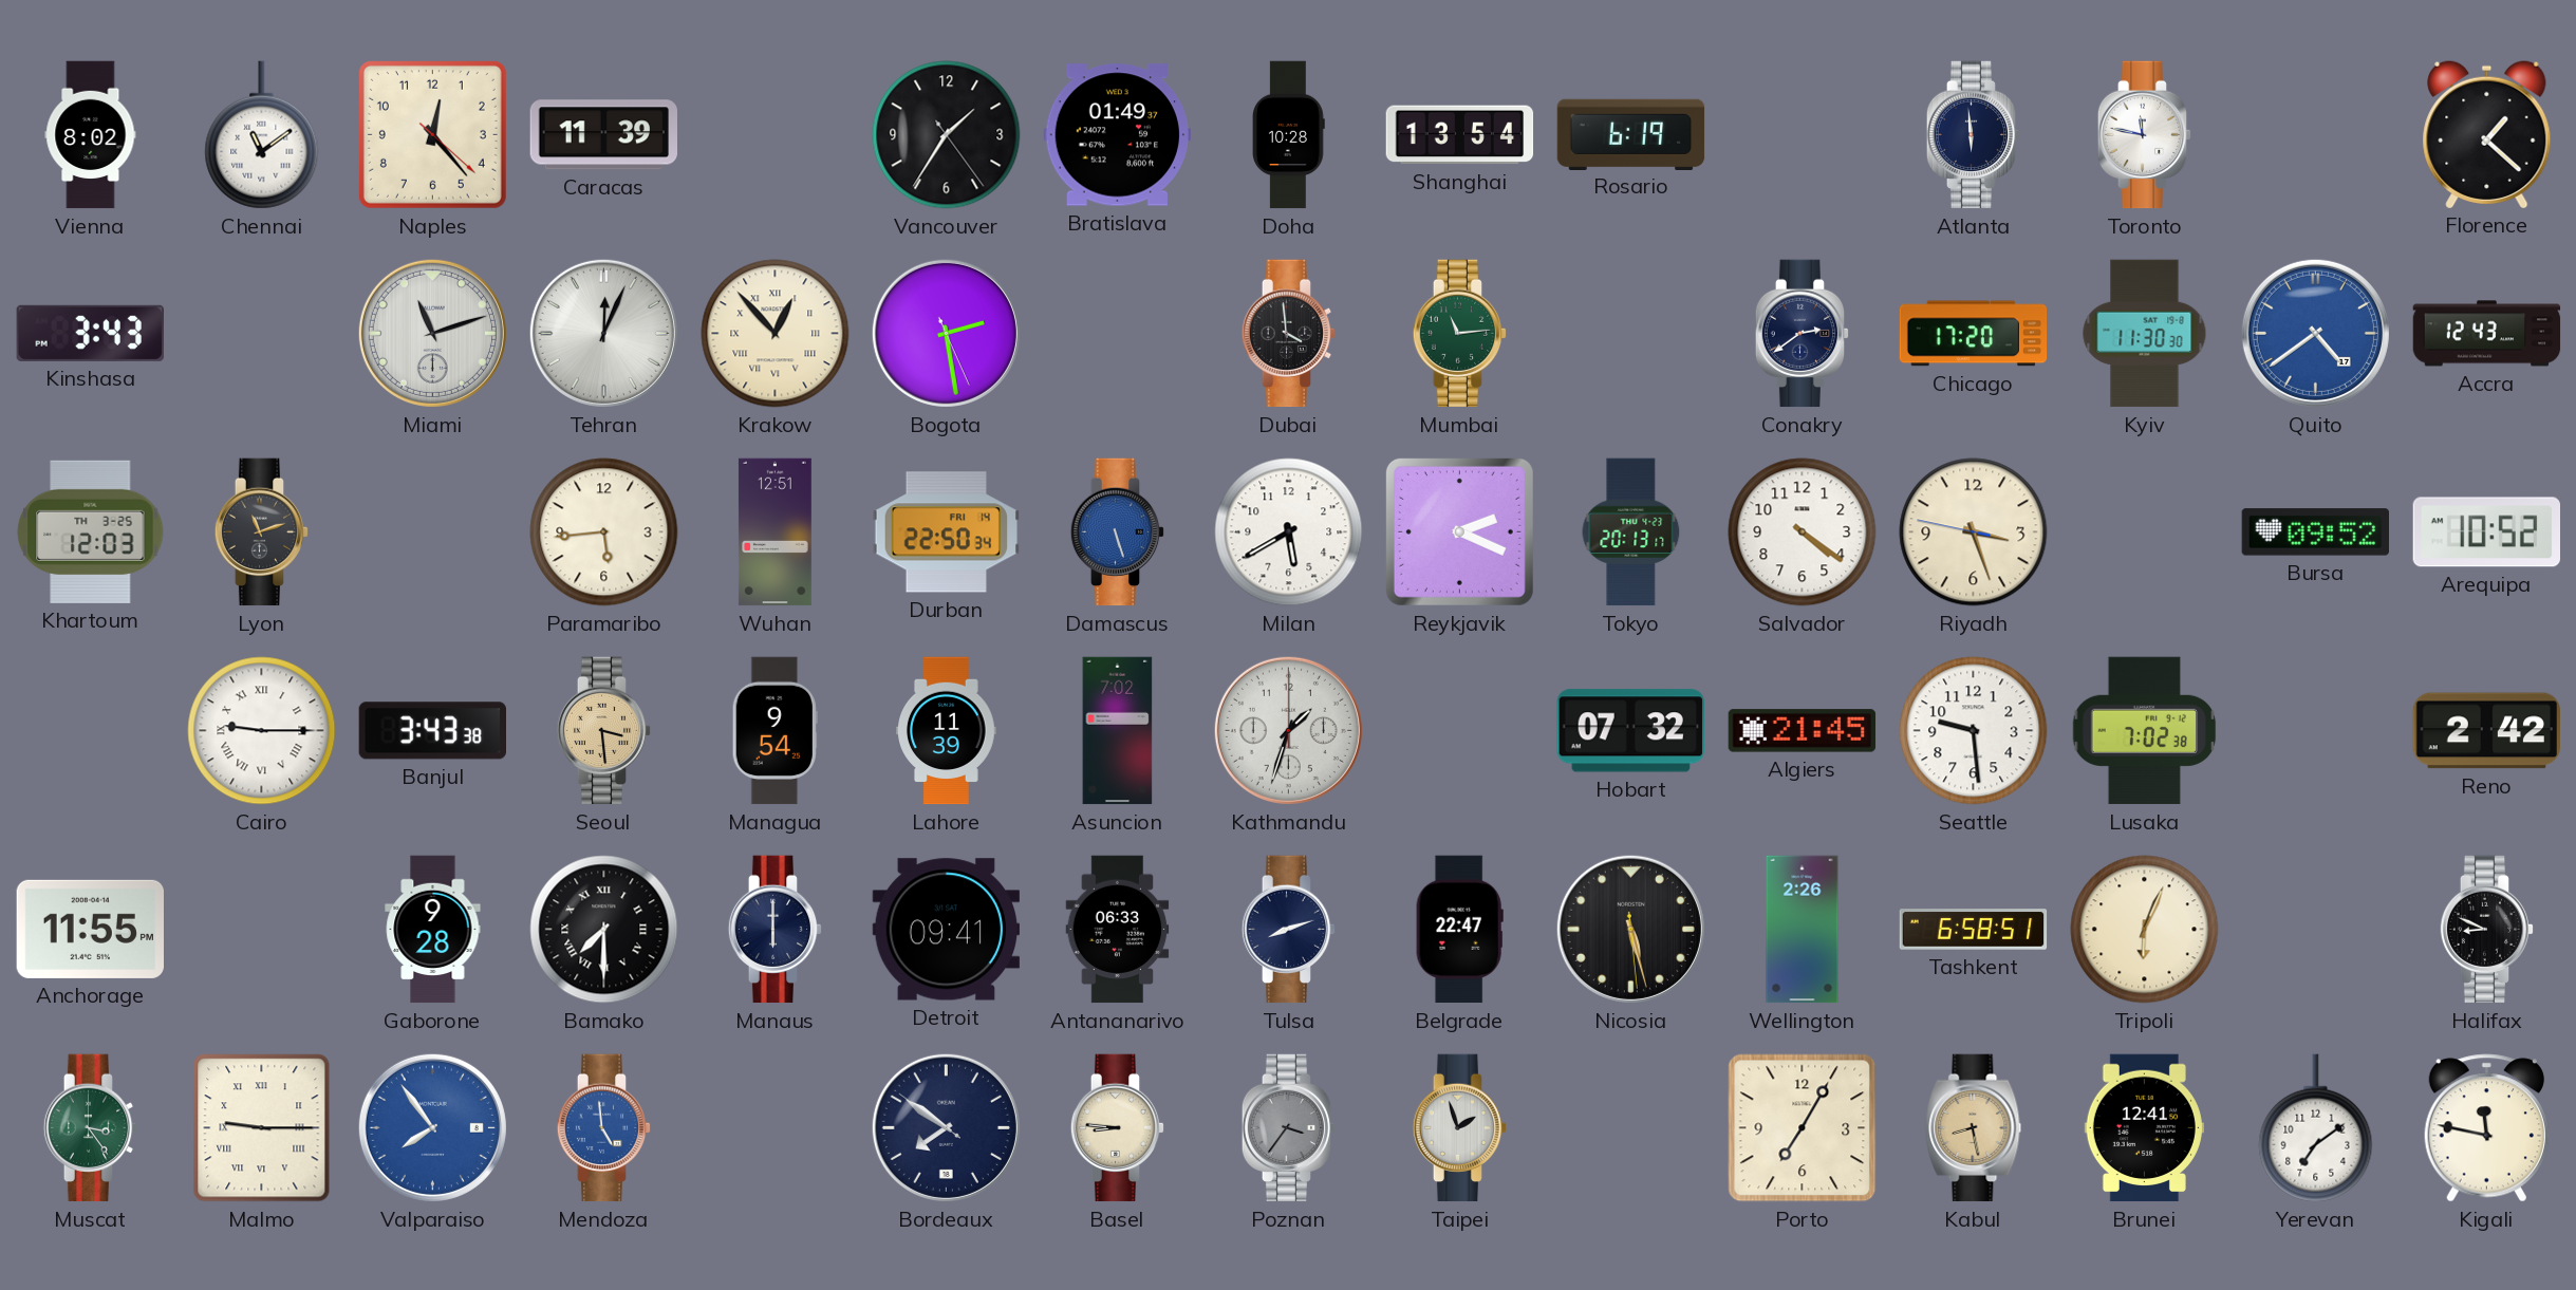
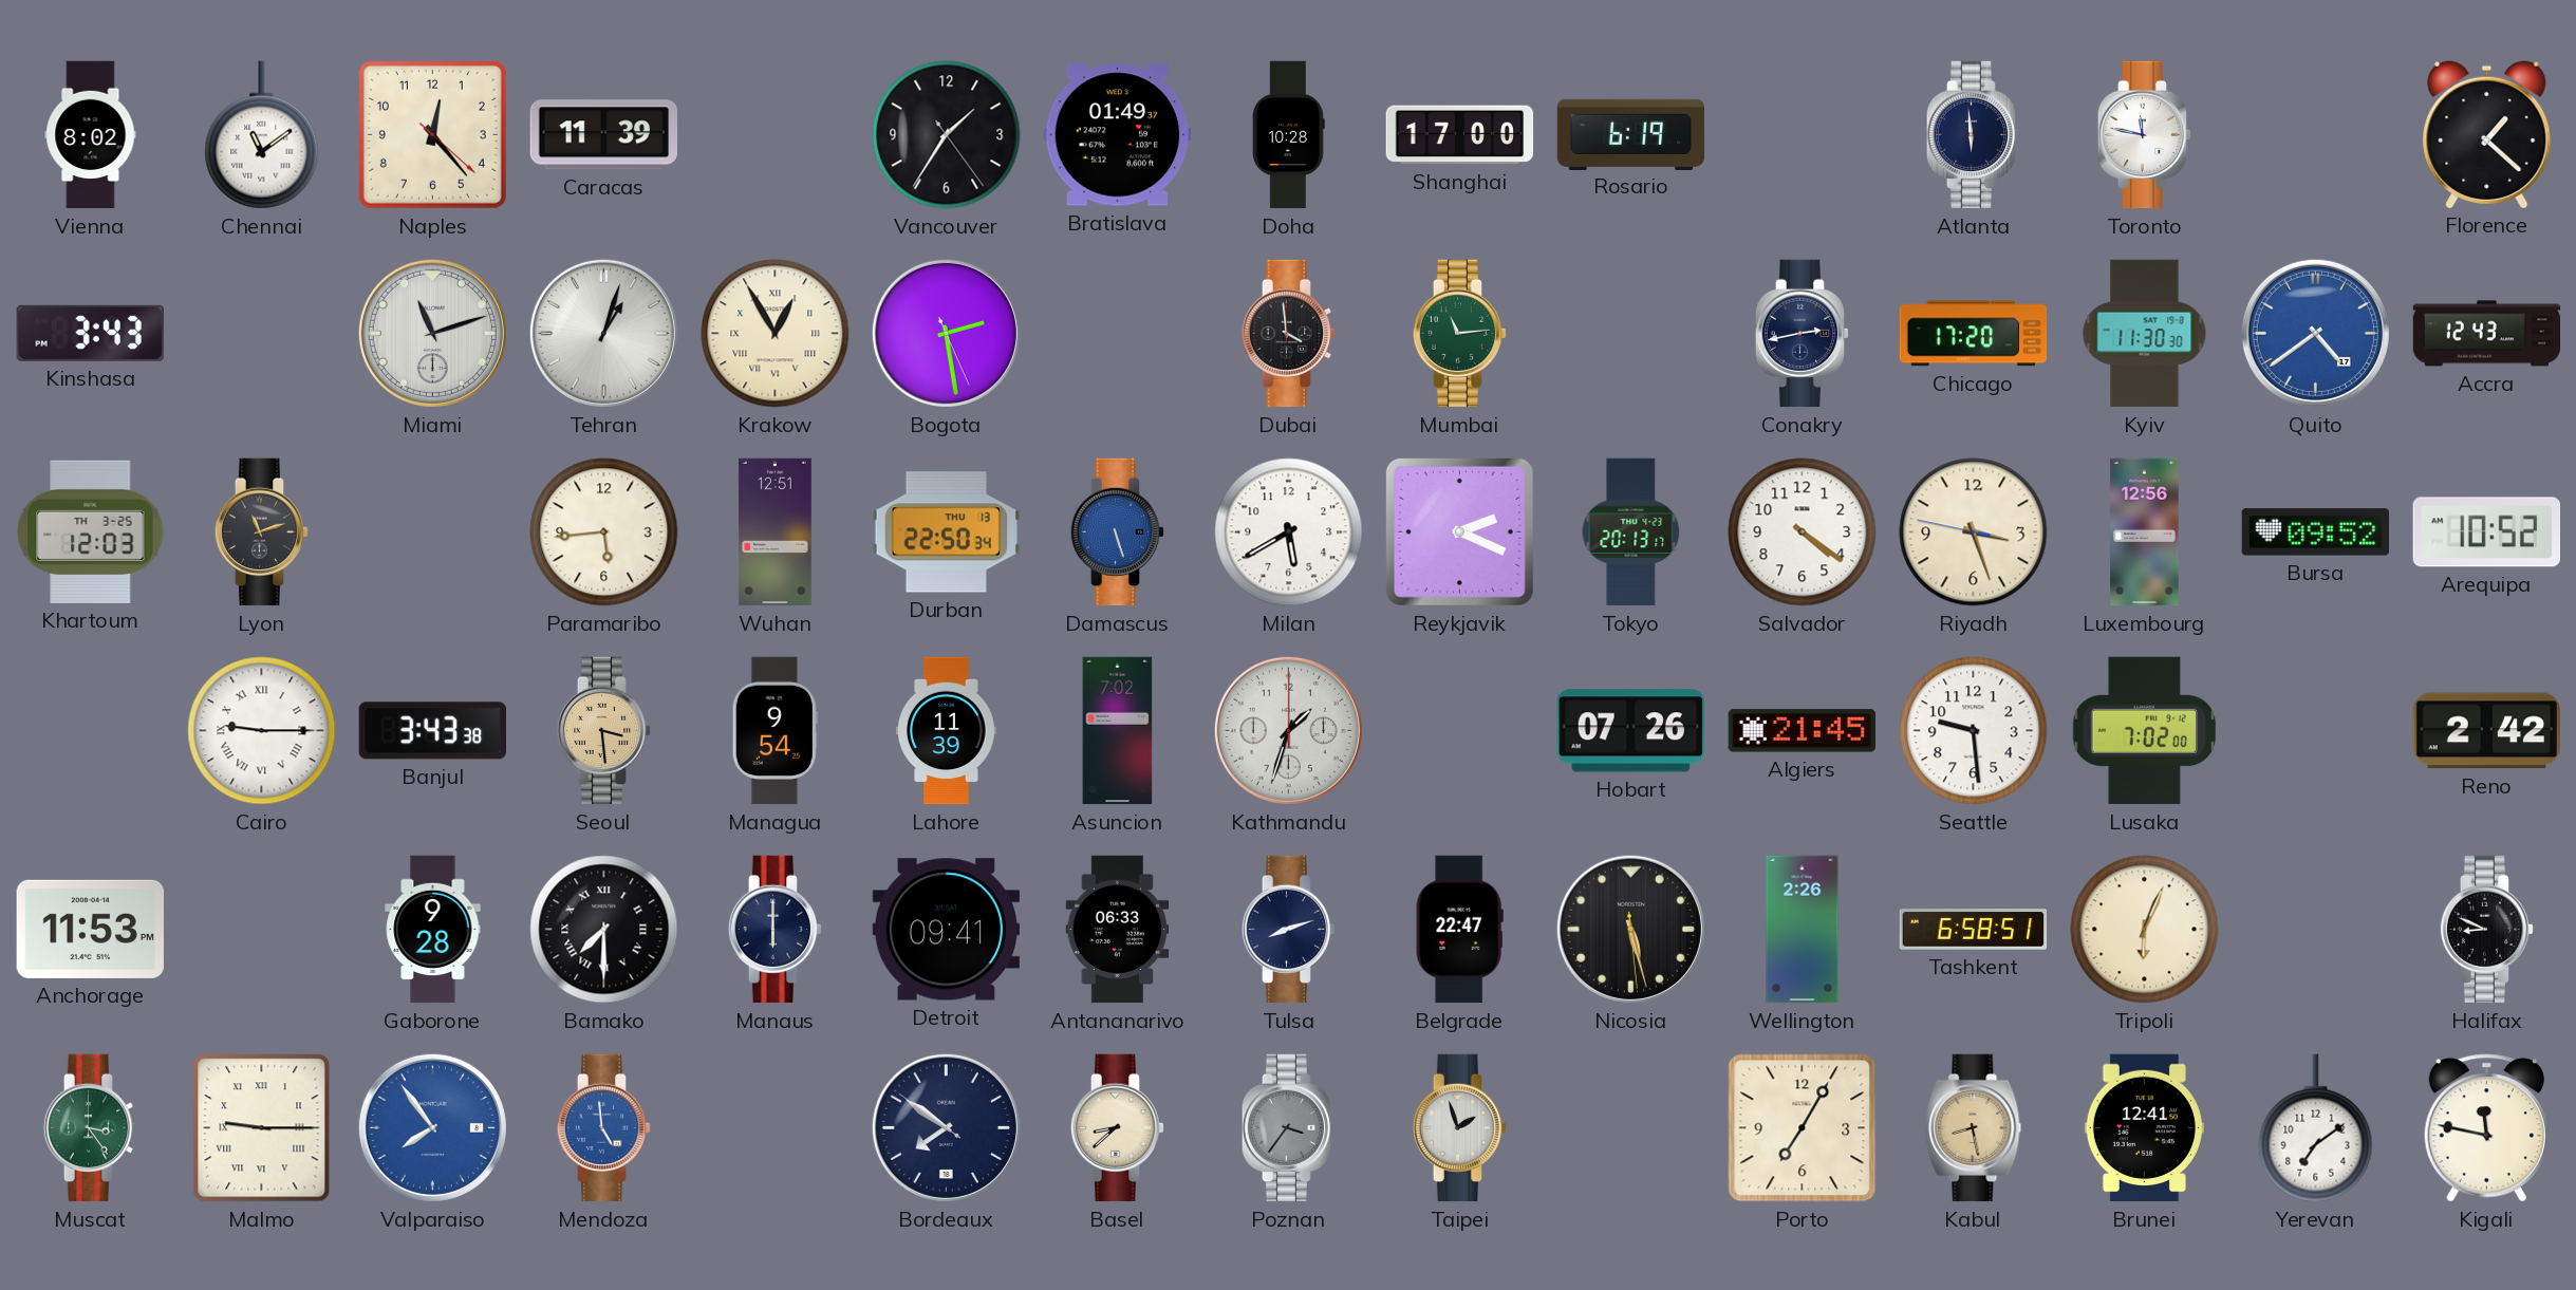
Shanghai: 13:54 -> 17:00 (1460, 135)
Tehran: 12:04 -> 1:03 (603, 333)
Krakow: 12:53 -> 12:55 (776, 334)
Conakry: 2:39 -> 2:43 (1803, 334)
Durban date: FRI 14 -> THU 13 (946, 532)
Luxembourg: none -> 12:56 (2145, 532)
Hobart: 07:32 -> 07:26 (1630, 731)
Lusaka: 7:02:38 -> 7:02:00 (2145, 731)
Anchorage: 11:55 -> 11:53 (90, 929)
Basel: 8:46 -> 8:38 (1118, 1128)
